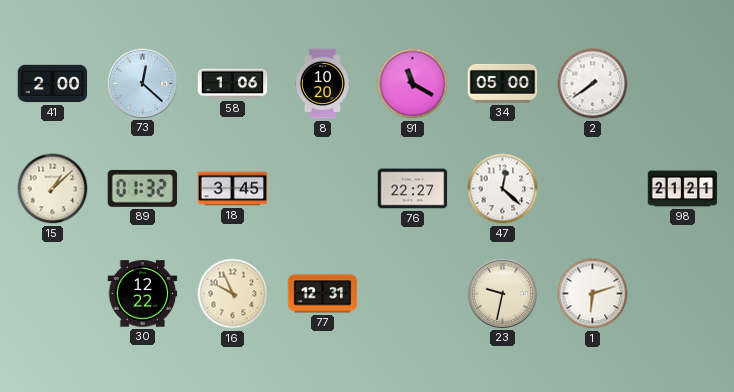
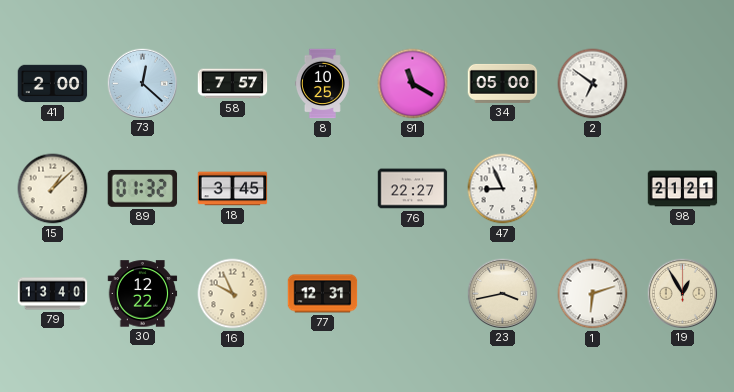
58: 1:06 -> 7:57 (233, 84)
8: 10:20 -> 10:25 (322, 84)
2: 7:39 -> 6:51 (593, 84)
47: 12:22 -> 8:56 (503, 189)
79: none -> 13:40 (53, 294)
23: 9:32 -> 3:43 (502, 293)
19: none -> 12:55 (682, 293)
